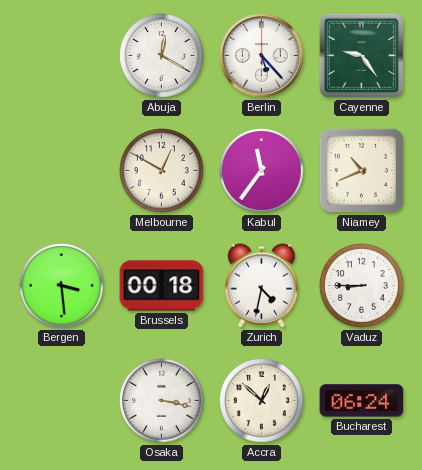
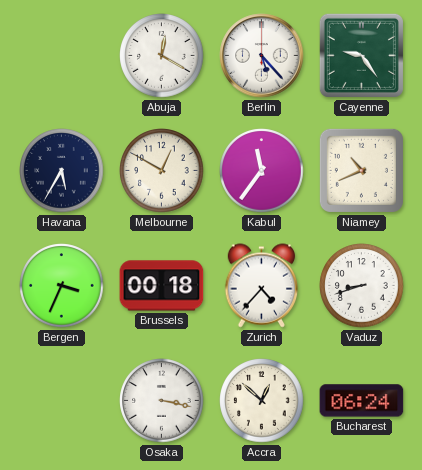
Havana: none -> 5:35 (62, 171)
Bergen: 3:29 -> 3:34 (62, 286)
Zurich: 4:32 -> 4:37 (262, 286)
Vaduz: 8:45 -> 8:42 (362, 286)
